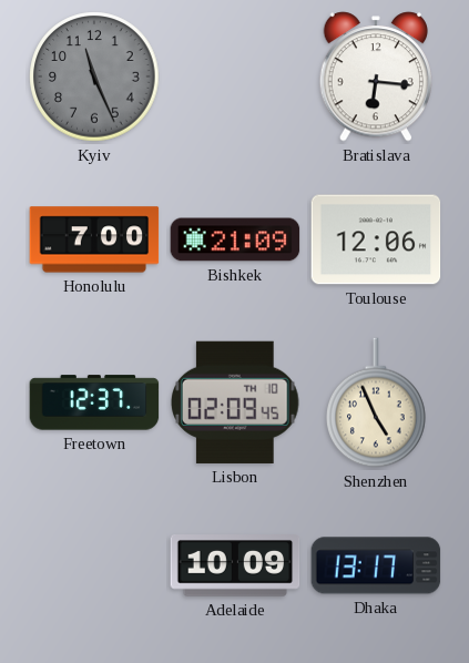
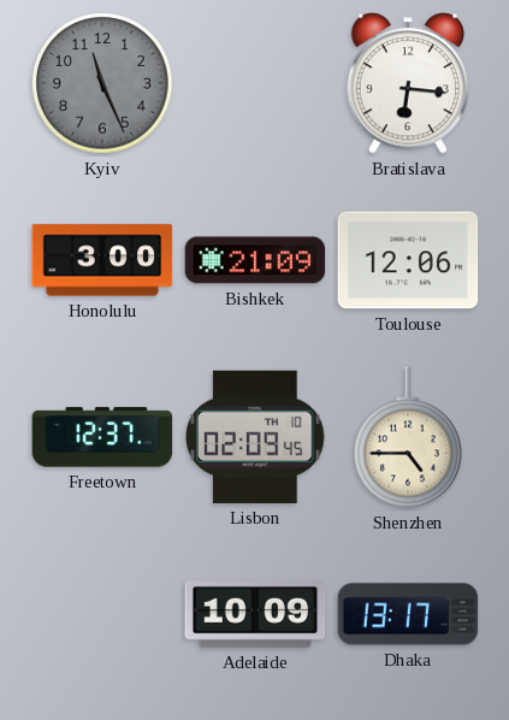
Honolulu: 7:00 -> 3:00 (102, 260)
Shenzhen: 4:56 -> 4:45 (409, 437)
